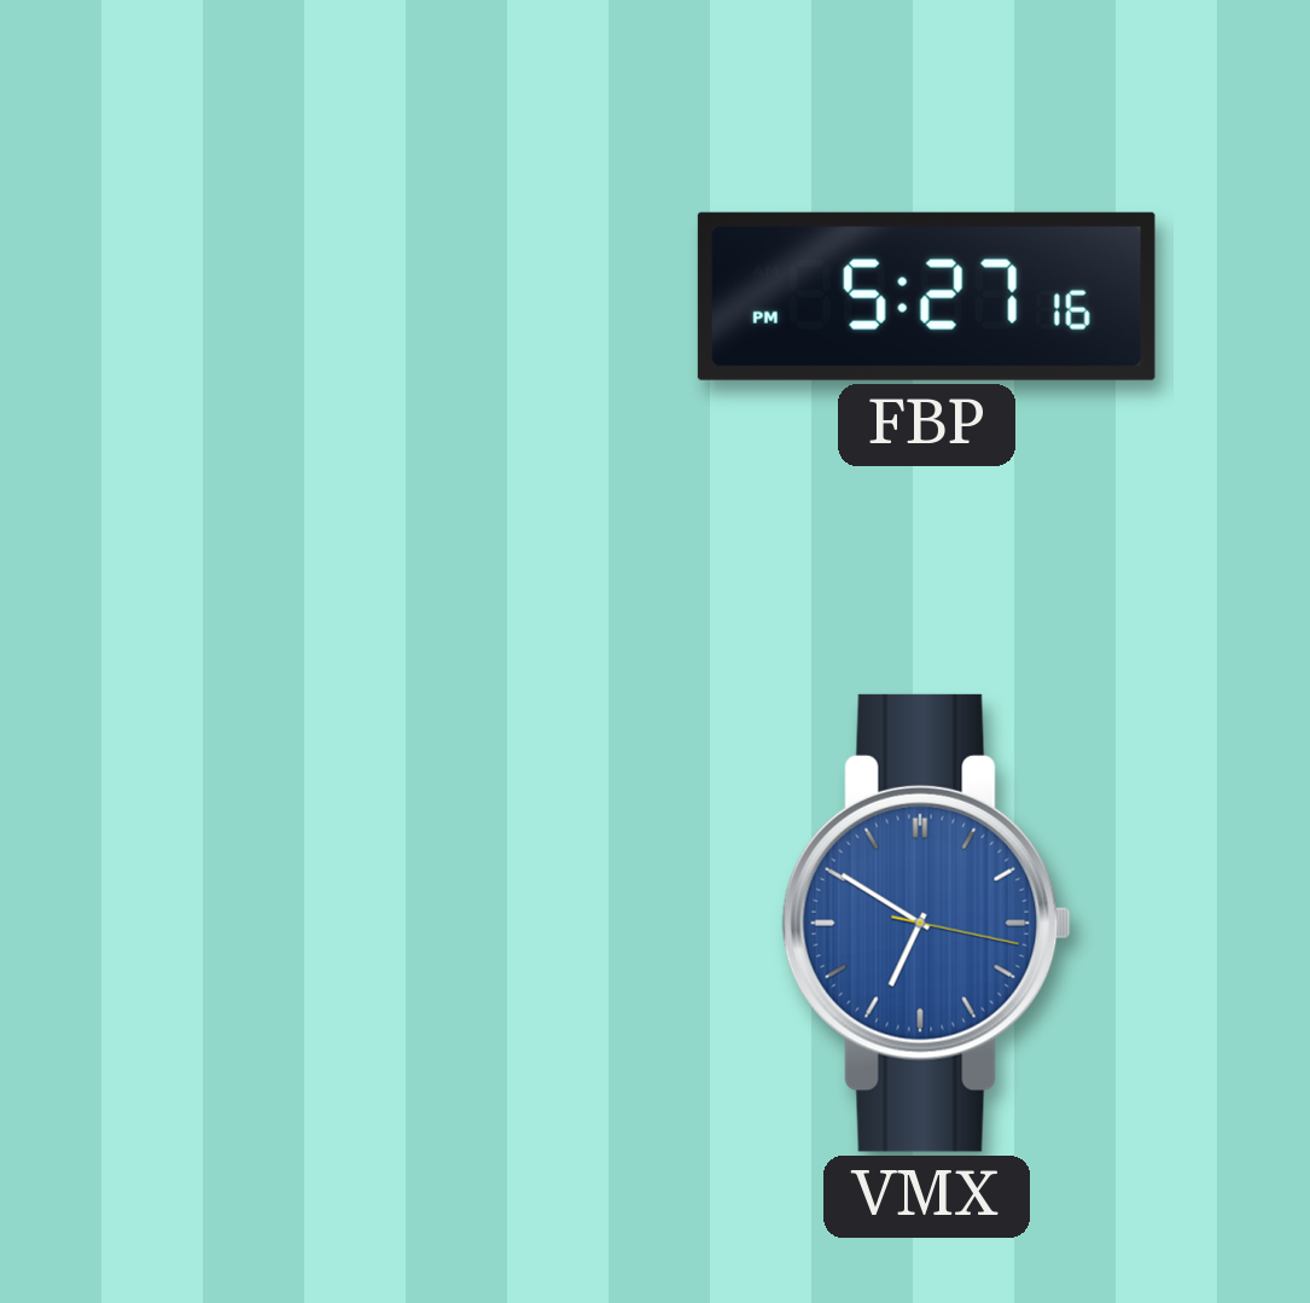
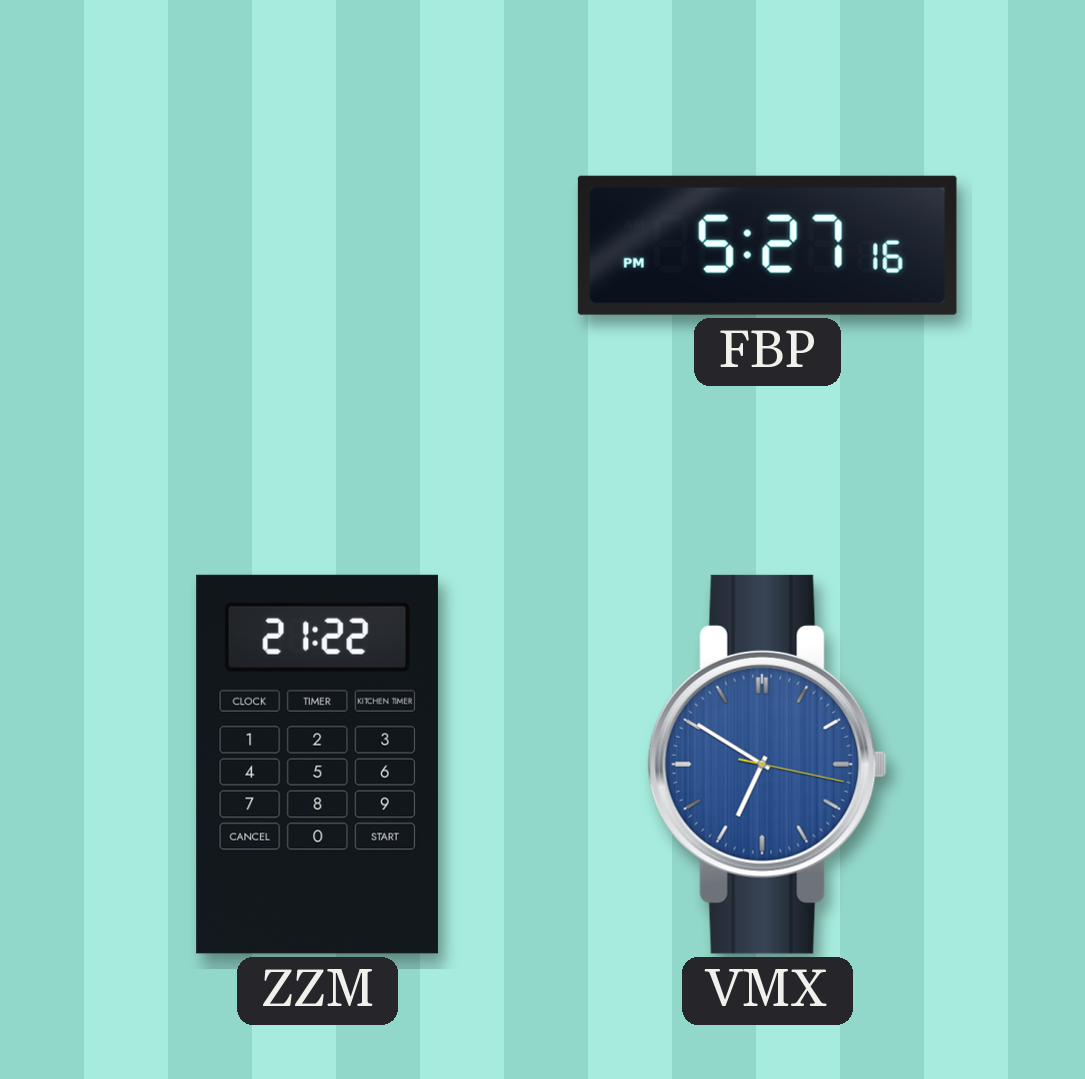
ZZM: none -> 21:22 (317, 764)
